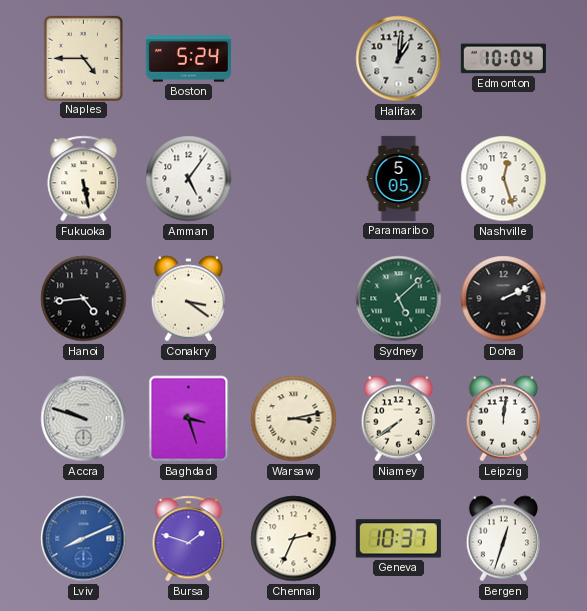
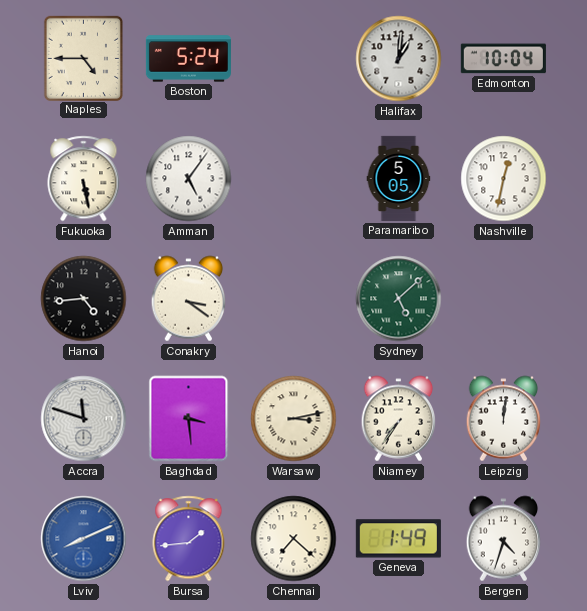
Nashville: 12:27 -> 12:32 (504, 179)
Doha: 2:11 -> none (504, 299)
Accra: 9:48 -> 11:48 (84, 419)
Baghdad: 3:27 -> 3:29 (189, 419)
Niamey: 7:39 -> 7:36 (399, 419)
Bursa: 1:48 -> 1:44 (189, 539)
Chennai: 2:34 -> 7:22 (294, 539)
Geneva: 10:37 -> 1:49 (398, 539)
Bergen: 12:33 -> 4:33 (504, 539)
